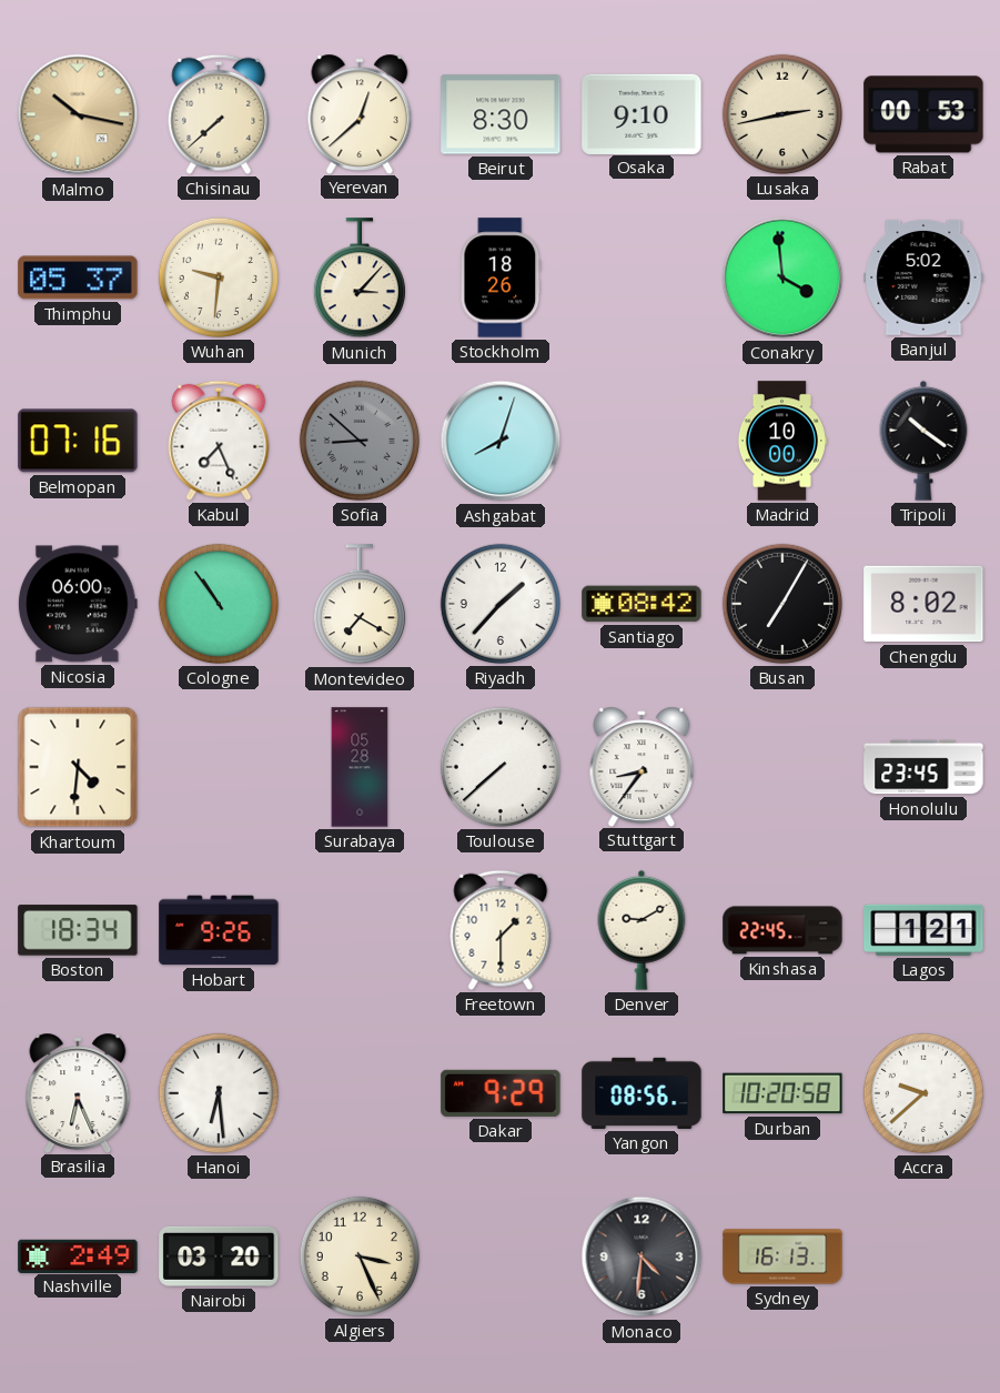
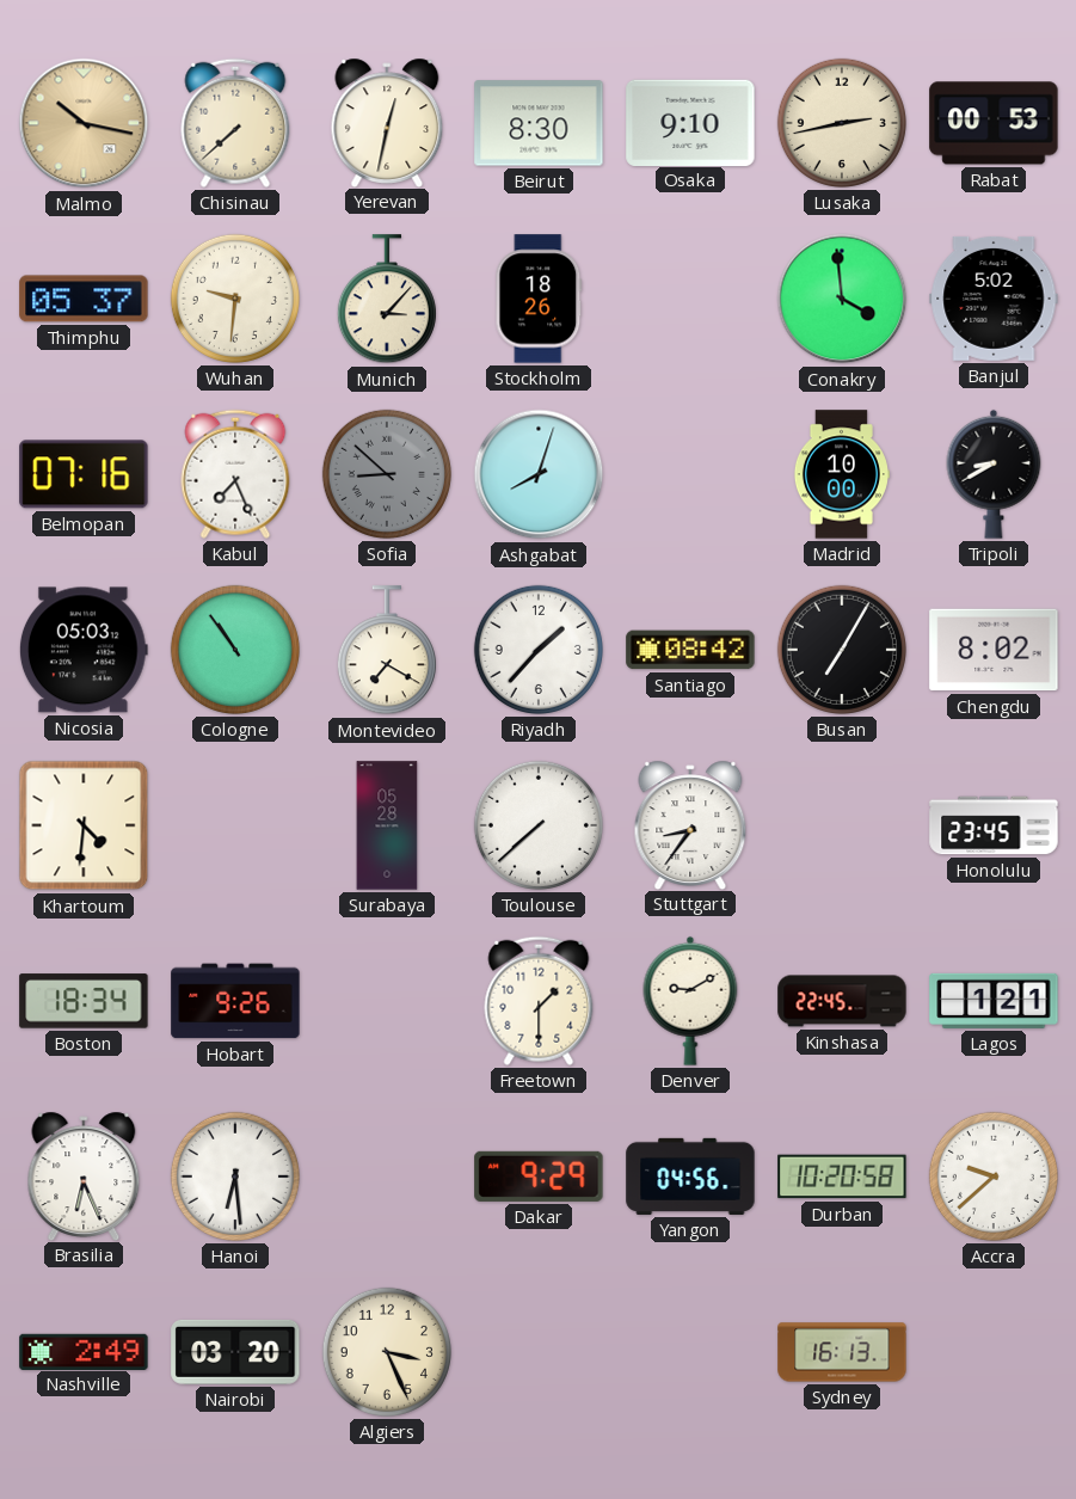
Yerevan: 12:38 -> 12:32 (387, 122)
Tripoli: 10:21 -> 8:40 (994, 474)
Nicosia: 06:00 -> 05:03 (84, 650)
Yangon: 08:56 -> 04:56 (690, 1177)
Monaco: 4:31 -> none (642, 1256)
